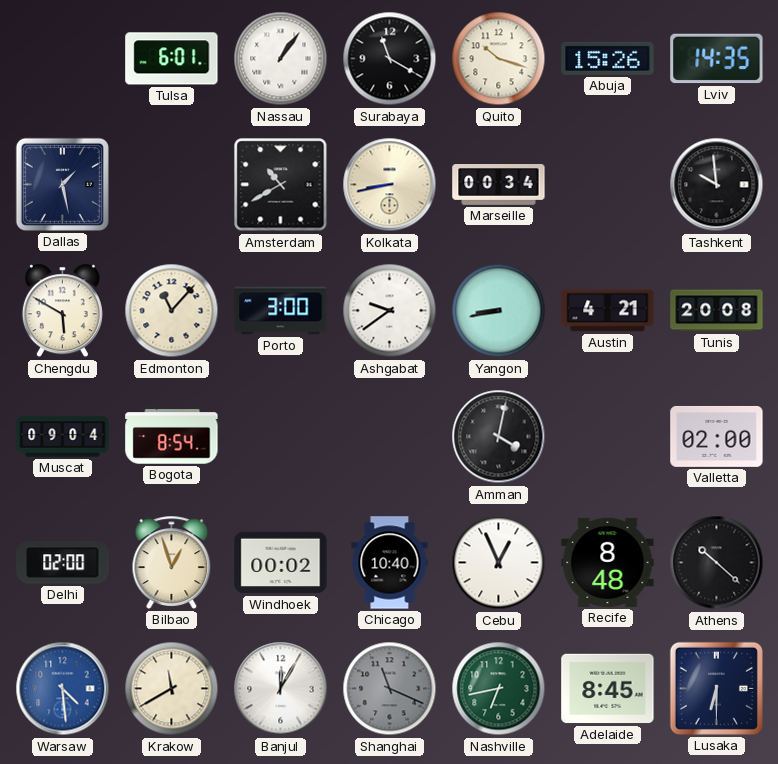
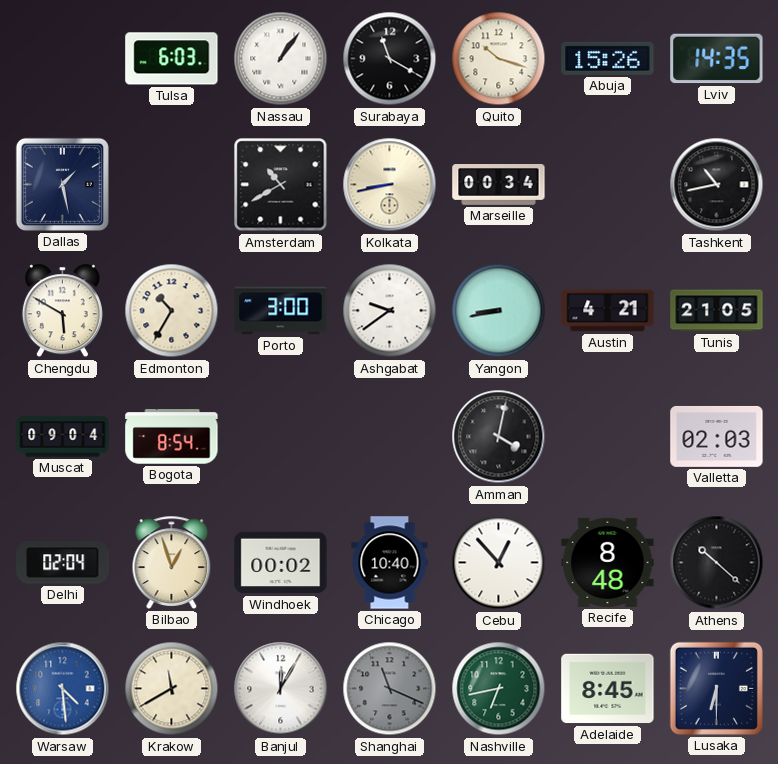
Tulsa: 6:01 -> 6:03 (172, 59)
Tashkent: 9:59 -> 10:43 (717, 185)
Edmonton: 11:07 -> 10:35 (172, 311)
Tunis: 20:08 -> 21:05 (717, 311)
Valletta: 02:00 -> 02:03 (717, 436)
Delhi: 02:00 -> 02:04 (63, 563)
Cebu: 12:56 -> 12:53 (499, 563)
